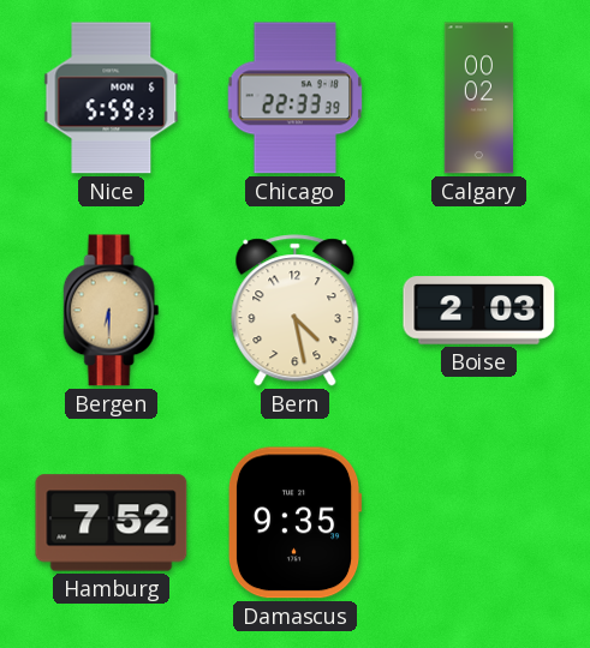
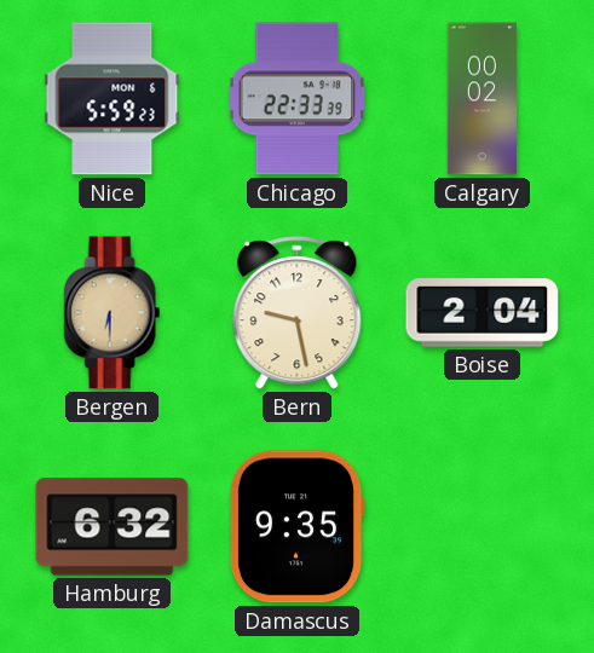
Bern: 4:28 -> 9:28 (298, 313)
Boise: 2:03 -> 2:04 (483, 313)
Hamburg: 7:52 -> 6:32 (113, 527)
